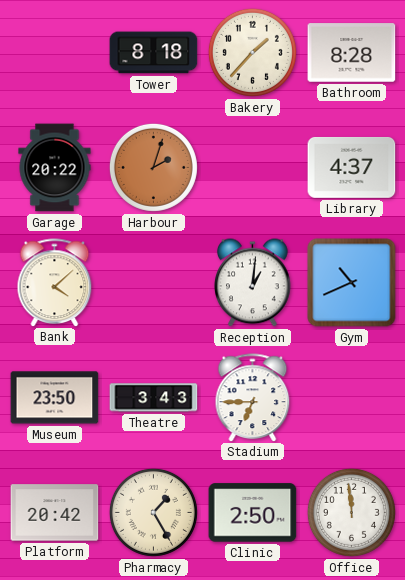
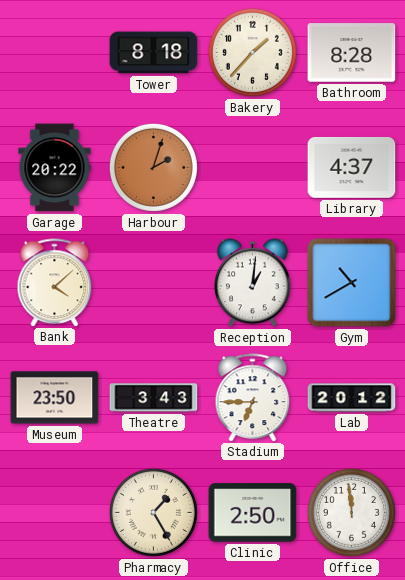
Gym: 10:41 -> 10:40 (352, 283)
Lab: none -> 20:12 (352, 398)
Platform: 20:42 -> none (55, 513)
